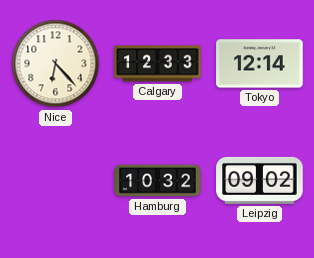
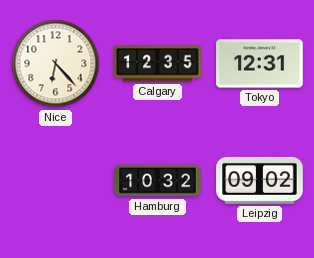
Calgary: 12:33 -> 12:35 (158, 64)
Tokyo: 12:14 -> 12:31 (260, 64)
